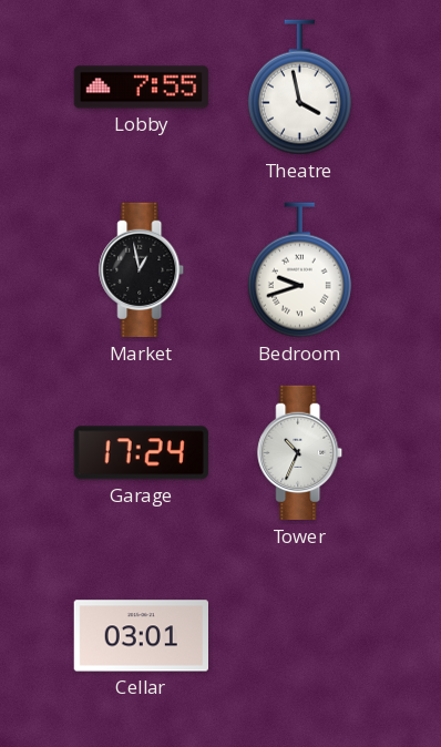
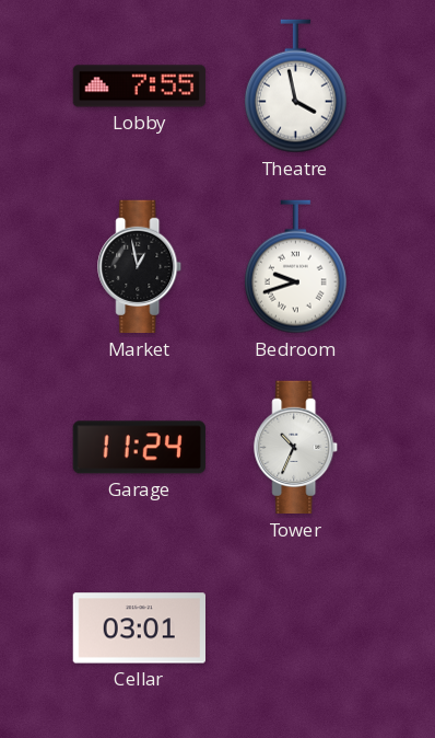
Garage: 17:24 -> 11:24 (139, 448)
